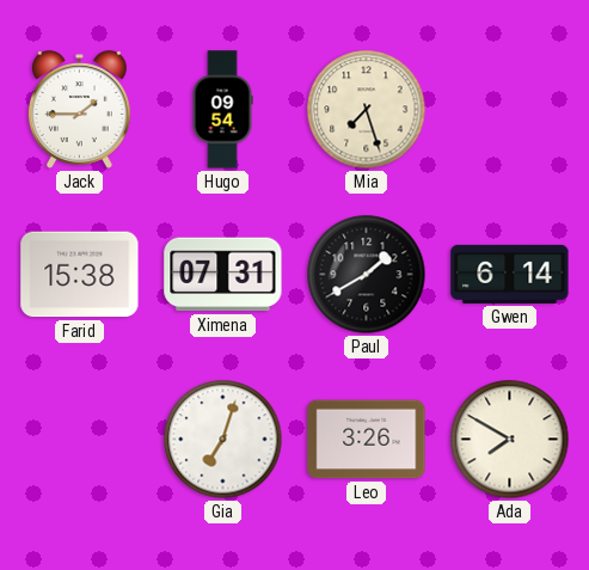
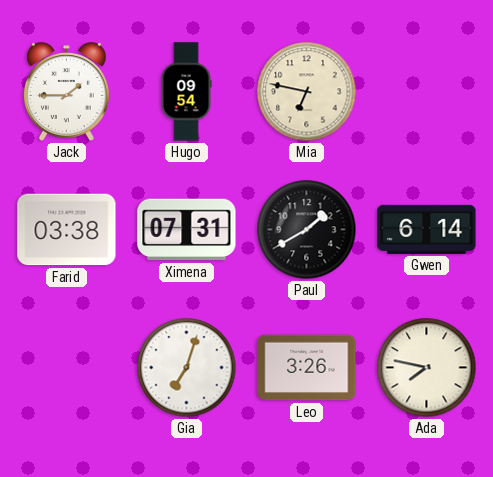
Mia: 7:27 -> 6:47 (307, 92)
Farid: 15:38 -> 03:38 (67, 230)
Ada: 7:50 -> 7:47 (427, 368)
